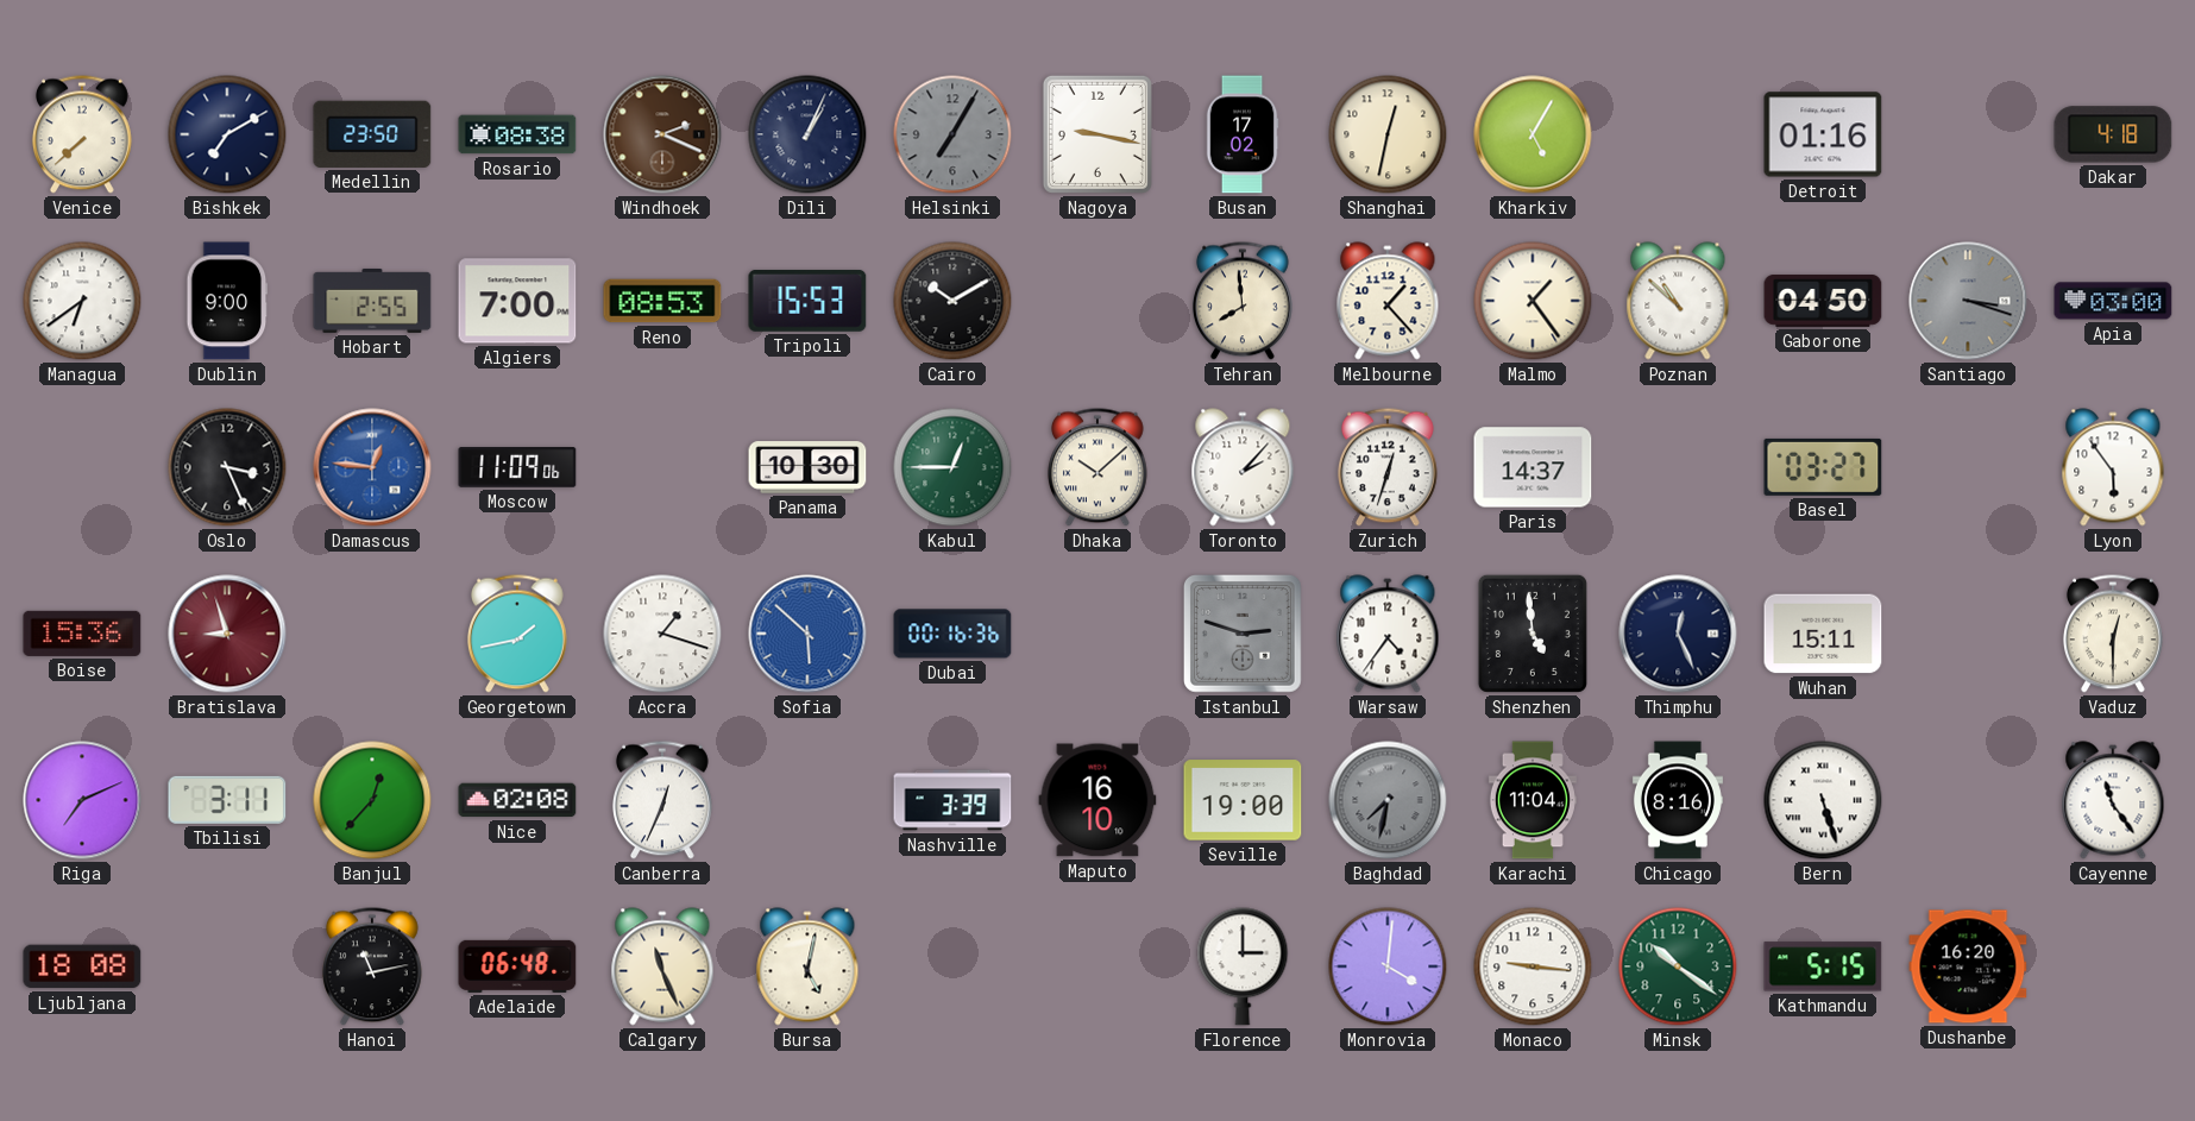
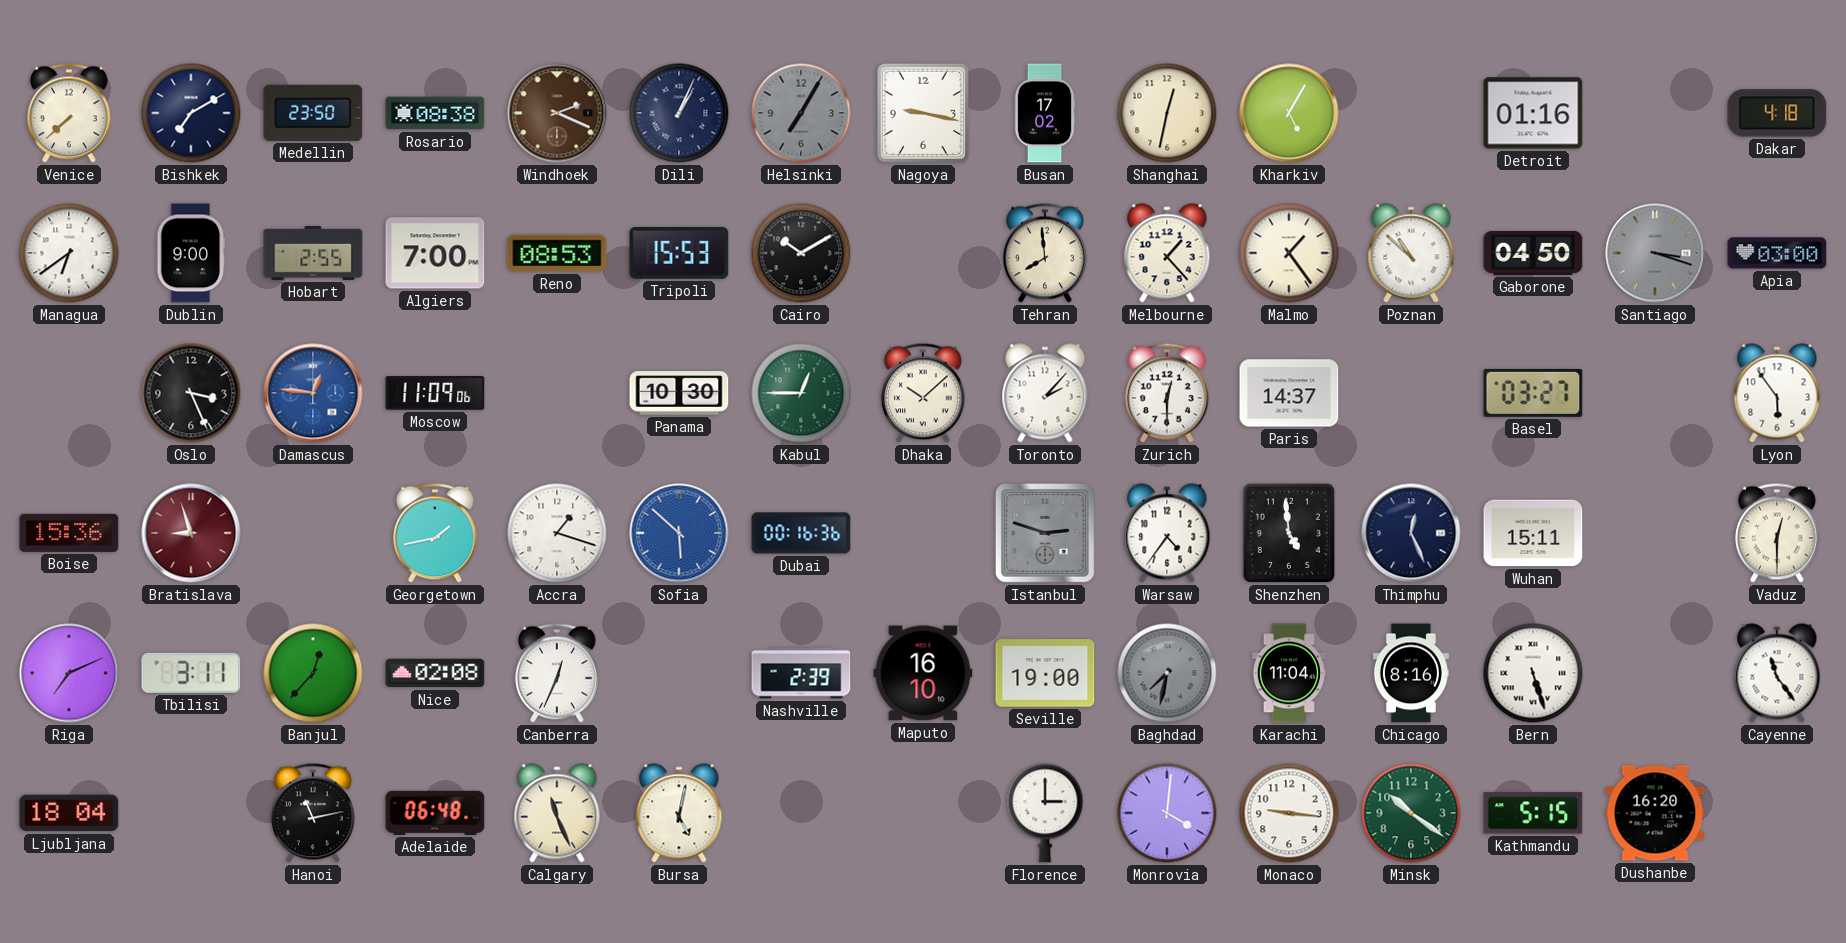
Zurich: 12:33 -> 12:30 (1167, 393)
Nashville: 3:39 -> 2:39 (801, 673)
Ljubljana: 18:08 -> 18:04 (69, 813)
